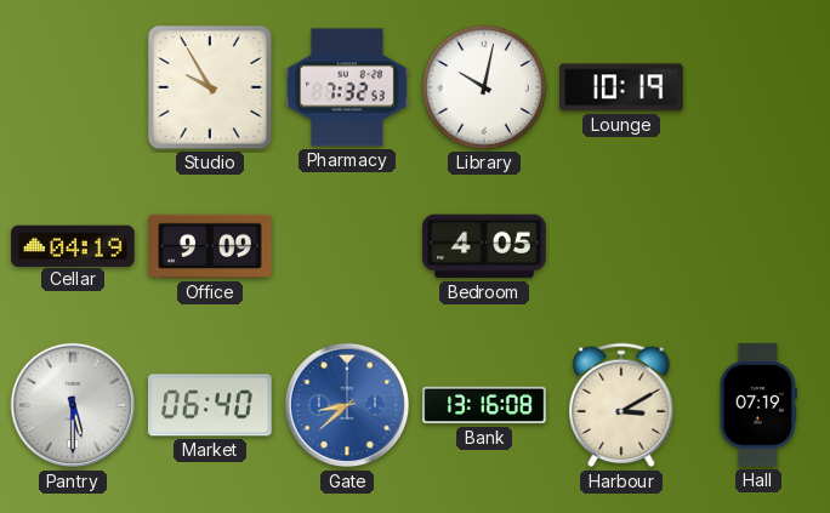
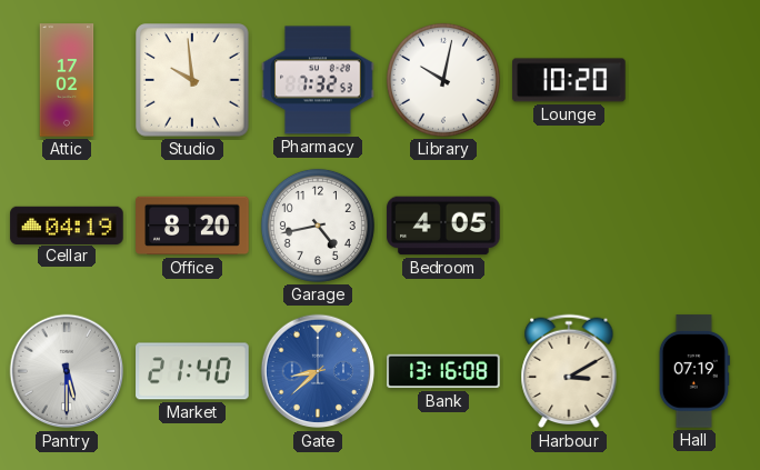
Attic: none -> 17:02 (67, 80)
Studio: 9:55 -> 9:59 (192, 80)
Lounge: 10:19 -> 10:20 (569, 80)
Office: 9:09 -> 8:20 (192, 226)
Garage: none -> 4:43 (318, 226)
Market: 06:40 -> 21:40 (192, 371)
